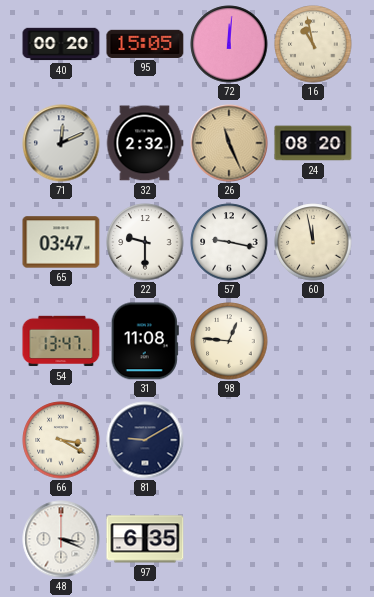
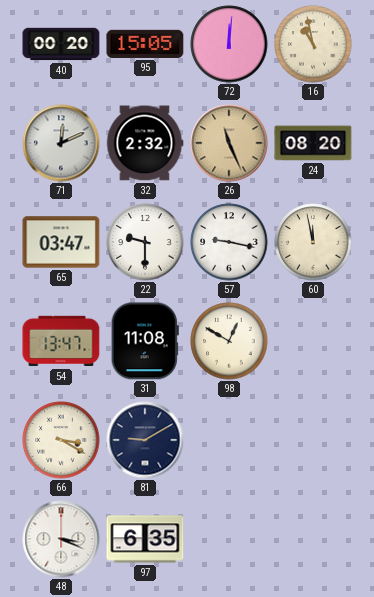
98: 12:46 -> 12:50 (229, 341)
